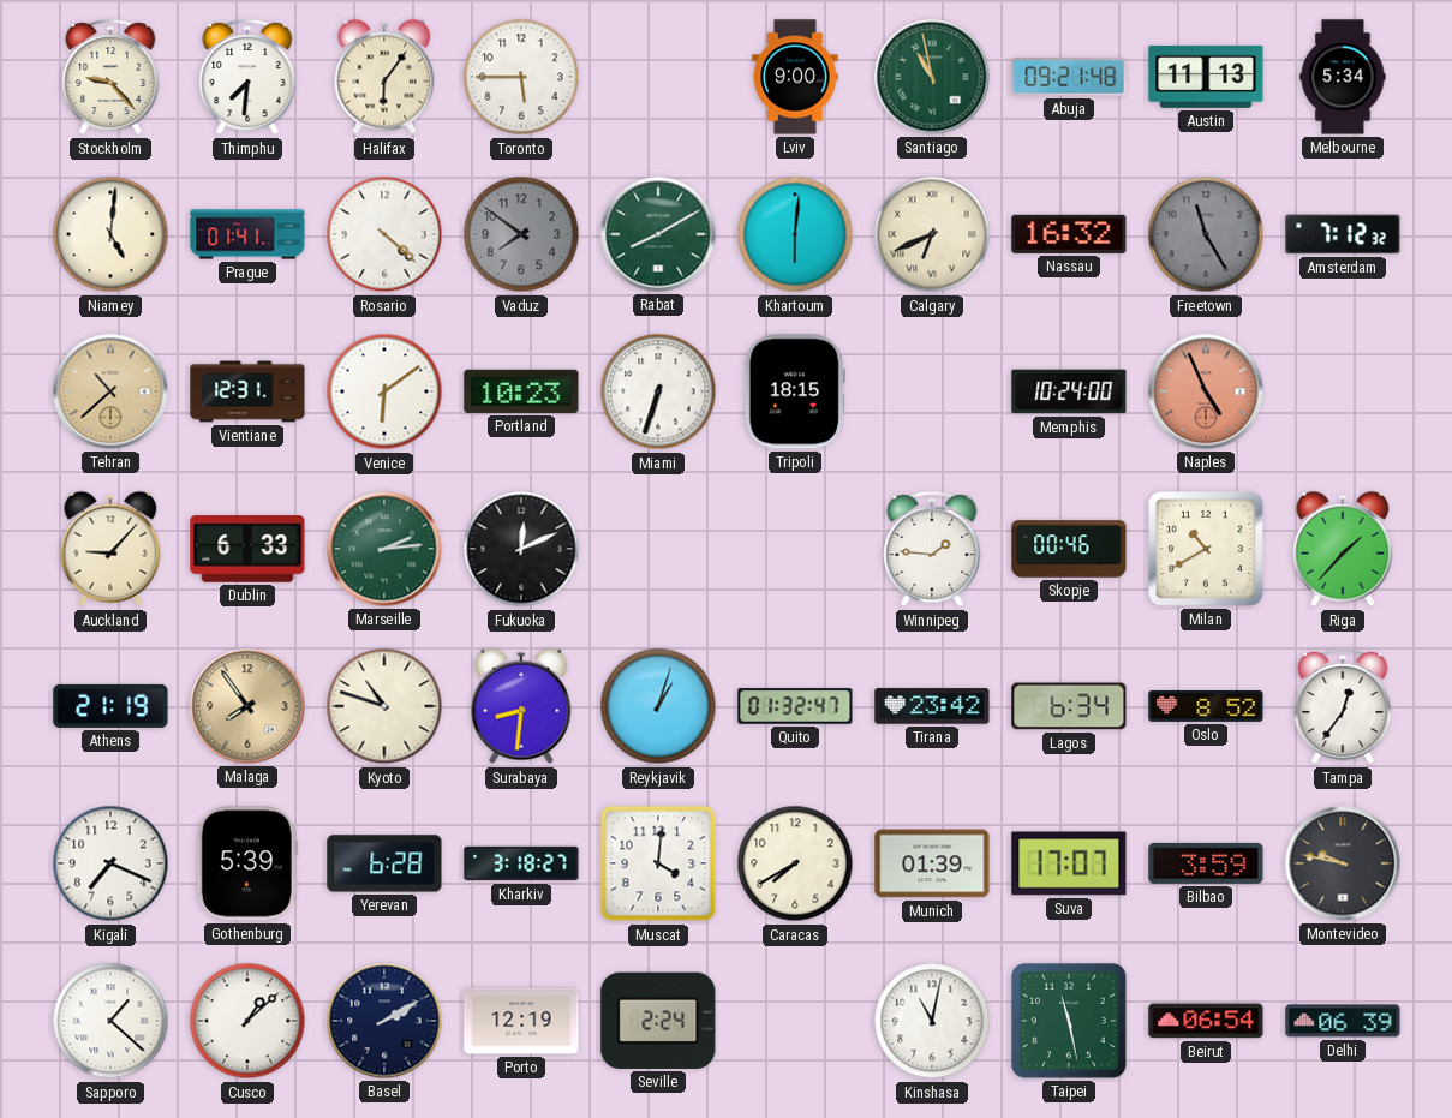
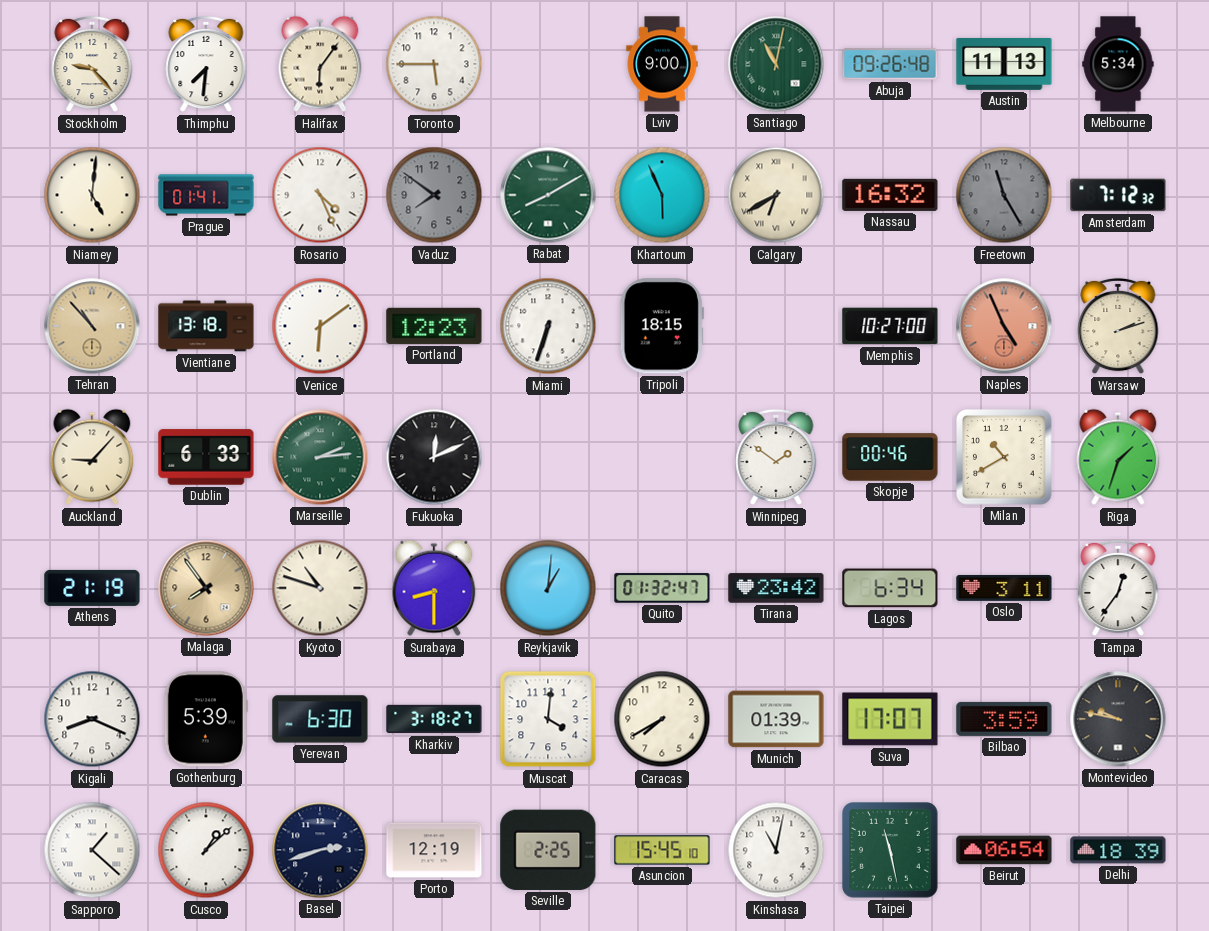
Santiago: 10:58 -> 11:02 (776, 64)
Abuja: 09:21 -> 09:26 (890, 64)
Rosario: 4:22 -> 4:26 (320, 195)
Khartoum: 6:01 -> 5:56 (662, 195)
Calgary: 6:41 -> 6:40 (776, 195)
Tehran: 10:38 -> 10:53 (92, 326)
Vientiane: 12:31 -> 13:18 (206, 326)
Portland: 10:23 -> 12:23 (434, 326)
Memphis: 10:24 -> 10:27 (890, 326)
Warsaw: none -> 2:12 (1118, 326)
Winnipeg: 1:46 -> 1:51 (776, 457)
Riga: 1:37 -> 1:33 (1118, 457)
Surabaya: 8:31 -> 8:30 (434, 588)
Reykjavik: 1:03 -> 1:01 (548, 588)
Oslo: 8:52 -> 3:11 (1004, 588)
Kigali: 7:19 -> 8:19 (92, 719)
Yerevan: 6:28 -> 6:30 (320, 719)
Basel: 2:10 -> 2:42 (320, 850)
Seville: 2:24 -> 2:25 (548, 850)
Asuncion: none -> 15:45 (662, 850)
Delhi: 06:39 -> 18:39 (1118, 850)
